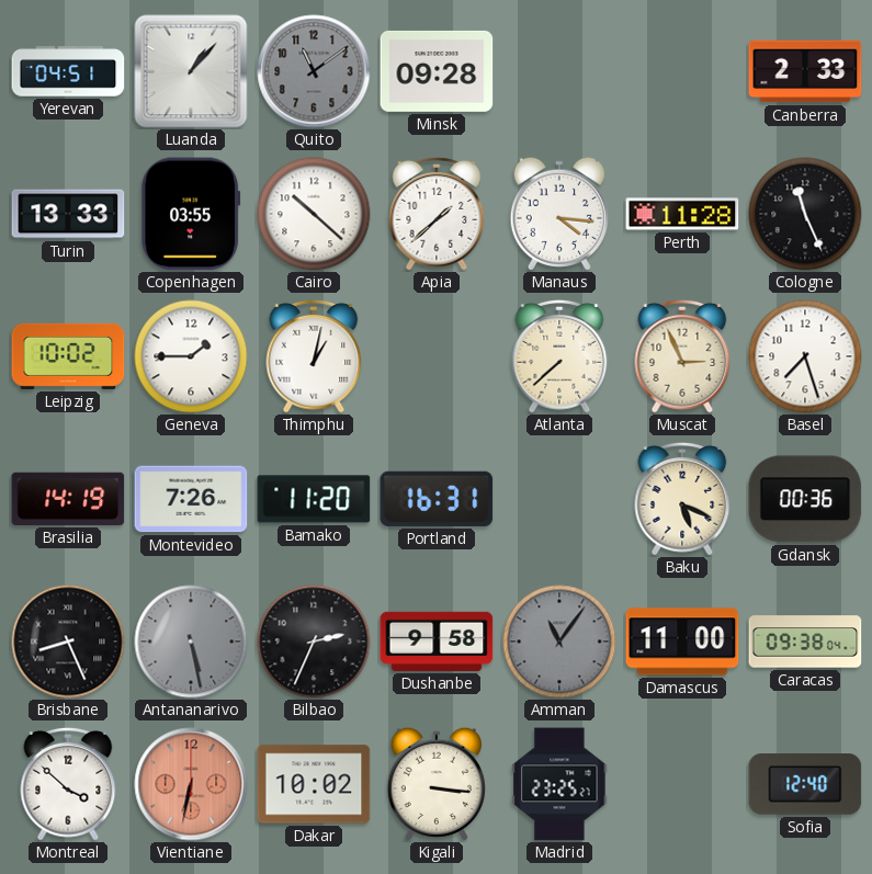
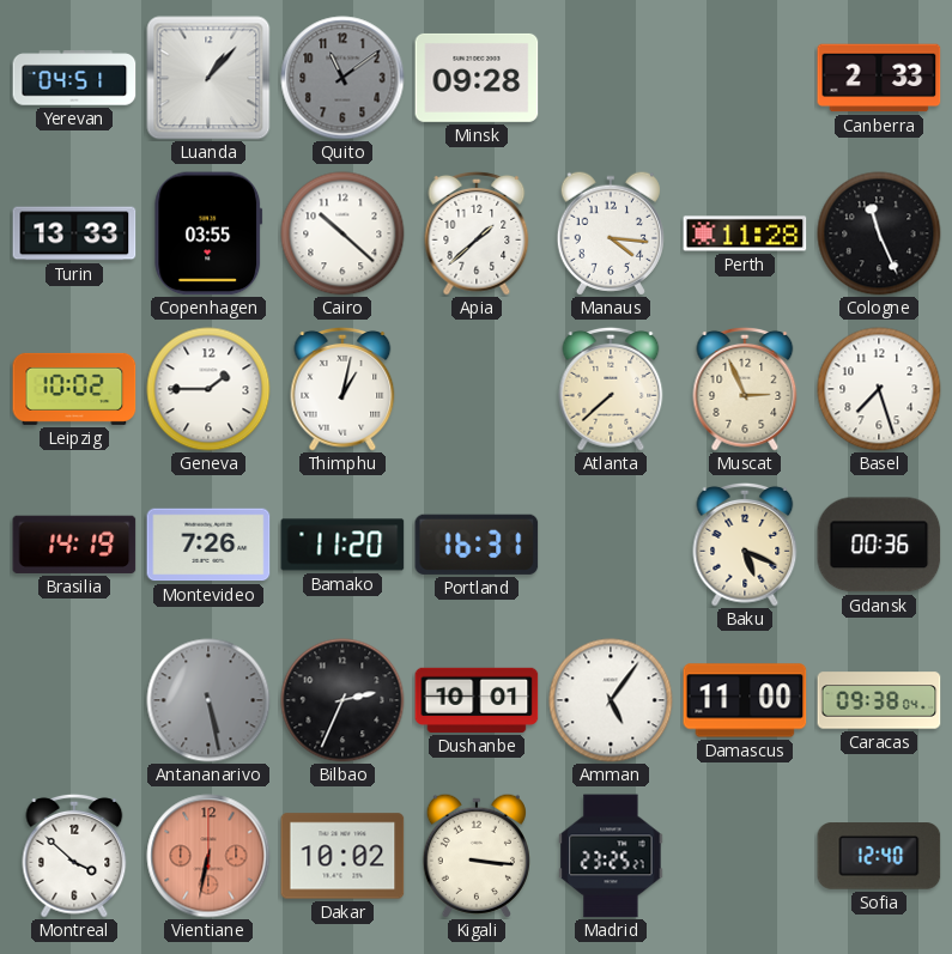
Brisbane: 8:26 -> none (68, 642)
Dushanbe: 9:58 -> 10:01 (477, 700)
Amman: 11:06 -> 5:06 (611, 700)
Amman dial: grey -> white (611, 700)
